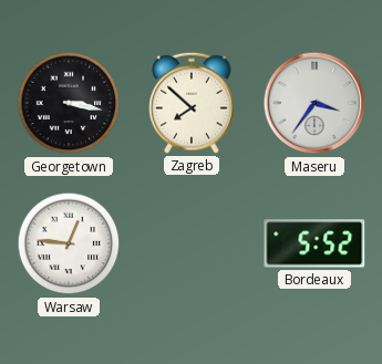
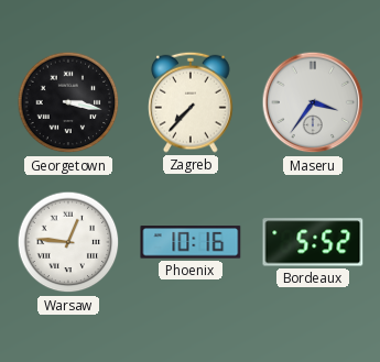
Zagreb: 7:52 -> 7:37 (191, 102)
Phoenix: none -> 10:16 (191, 242)
